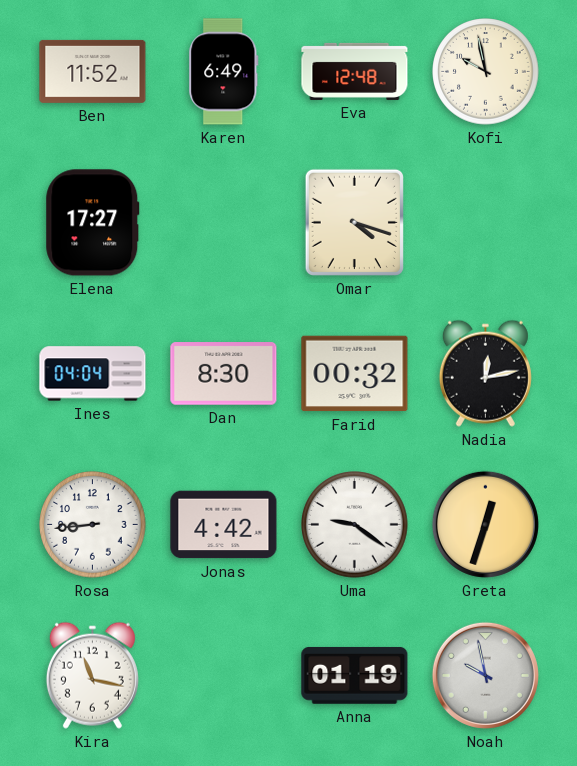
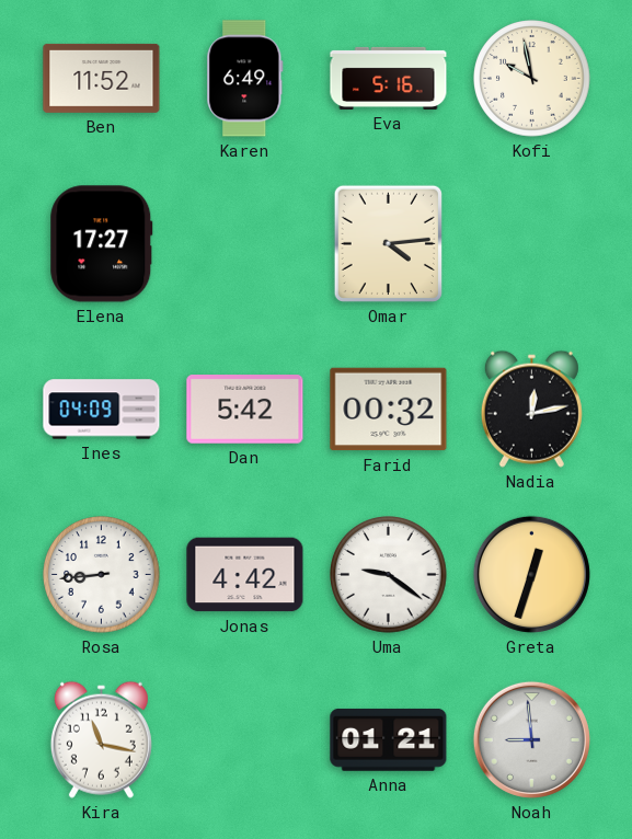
Eva: 12:48 -> 5:16 (389, 78)
Omar: 4:18 -> 4:14 (388, 243)
Ines: 04:04 -> 04:09 (102, 410)
Dan: 8:30 -> 5:42 (245, 410)
Anna: 01:19 -> 01:21 (389, 739)
Noah: 9:58 -> 8:59 (531, 739)
